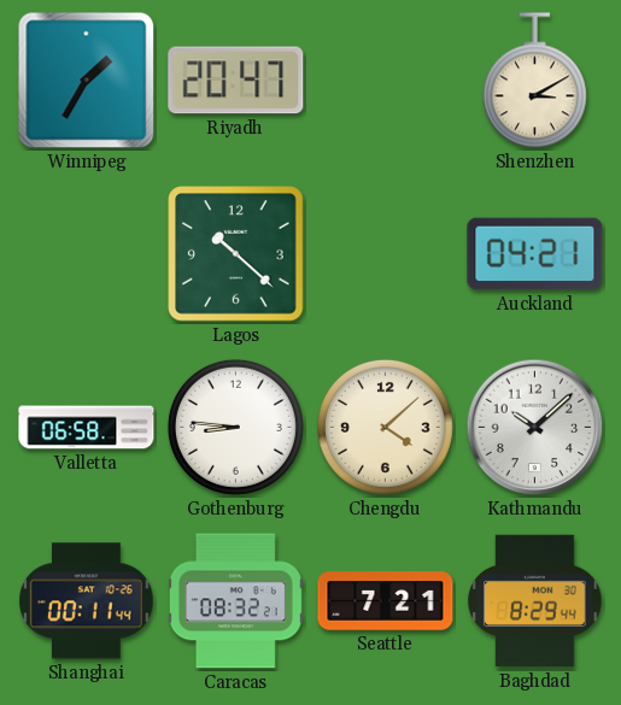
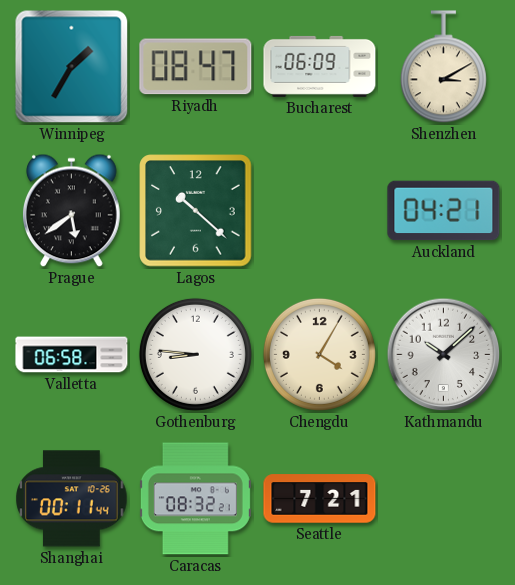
Riyadh: 20:47 -> 08:47 (196, 67)
Bucharest: none -> 06:09 (320, 66)
Prague: none -> 5:39 (72, 211)
Chengdu: 4:08 -> 4:05 (319, 354)
Baghdad: 8:29 -> none (535, 601)
